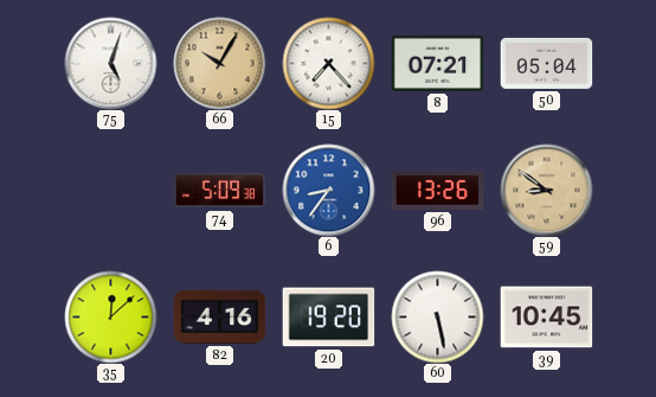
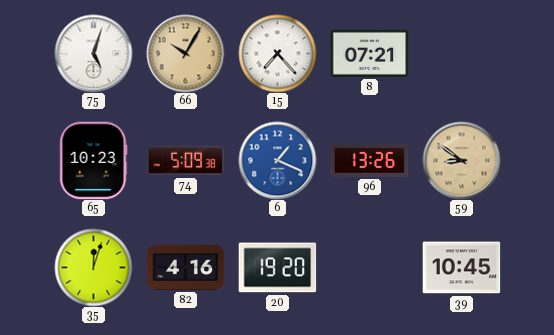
50: 05:04 -> none (546, 63)
65: none -> 10:23 (93, 160)
6: 8:36 -> 1:19 (277, 160)
35: 12:08 -> 12:03 (93, 267)
60: 5:28 -> none (437, 316)
